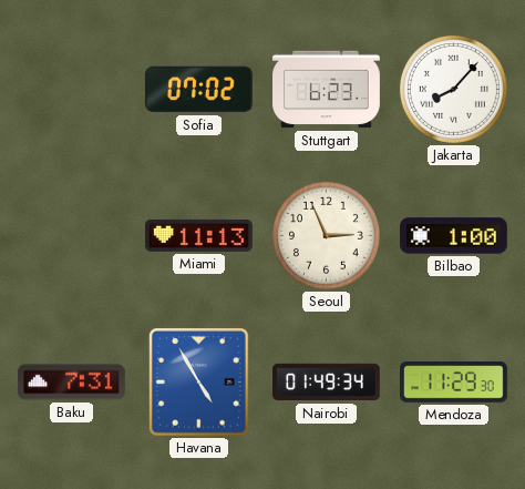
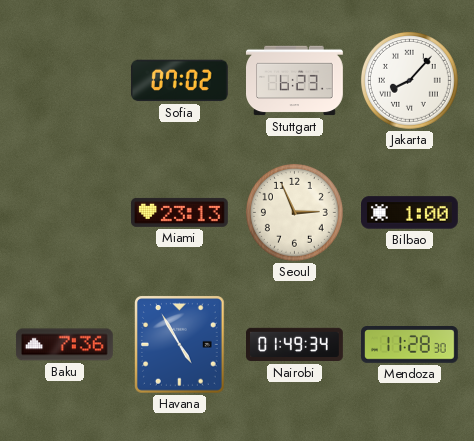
Miami: 11:13 -> 23:13 (179, 212)
Baku: 7:31 -> 7:36 (64, 345)
Mendoza: 11:29 -> 11:28 (410, 345)
